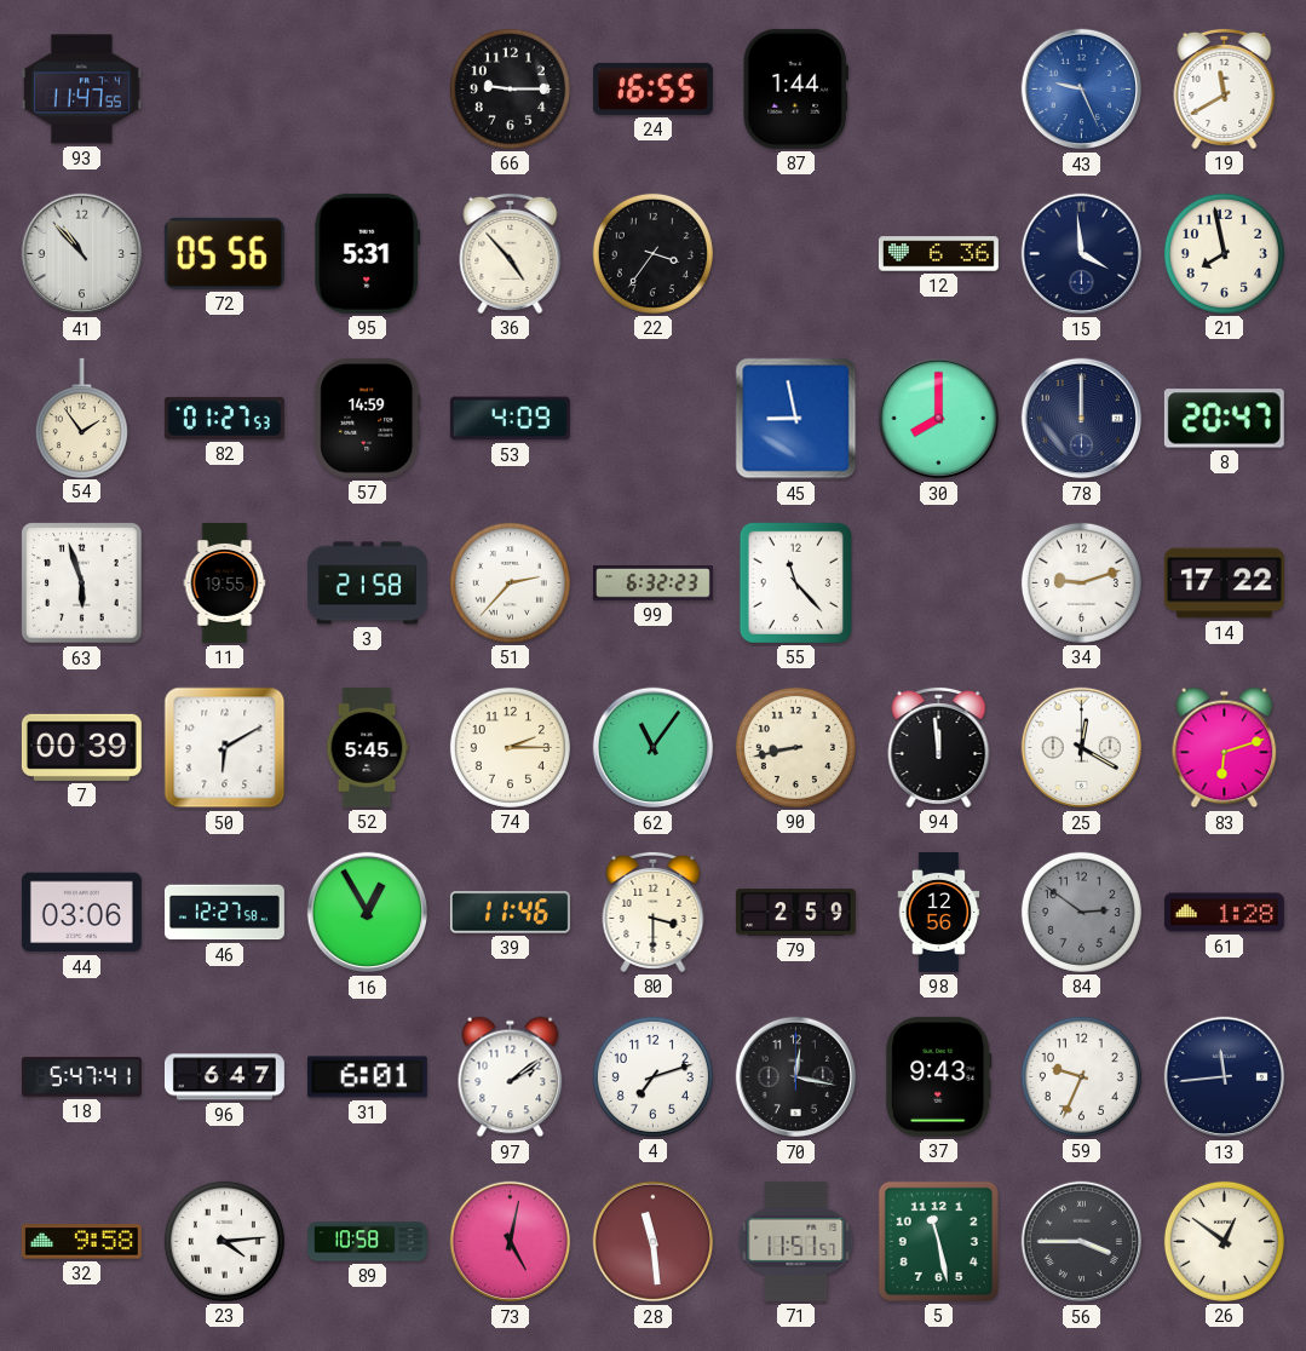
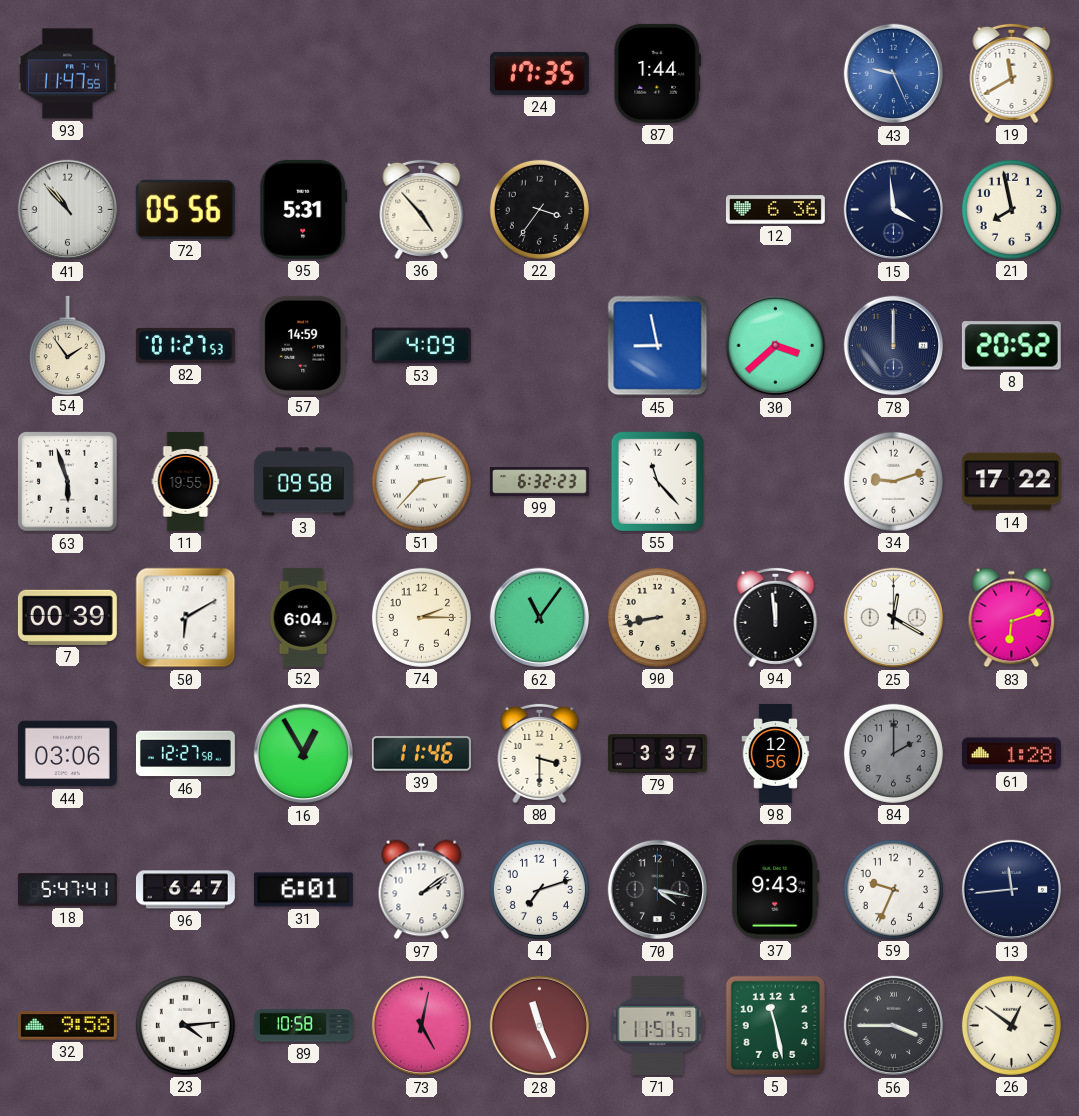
66: 9:15 -> none (510, 88)
24: 16:55 -> 17:35 (539, 73)
30: 8:00 -> 3:38 (776, 346)
8: 20:47 -> 20:52 (1011, 346)
3: 21:58 -> 09:58 (303, 482)
52: 5:45 -> 6:04 (303, 617)
79: 2:59 -> 3:37 (657, 754)
84: 2:51 -> 2:00 (893, 753)
70: 12:17 -> 4:17 (658, 890)
28: 11:29 -> 11:26 (540, 1026)
